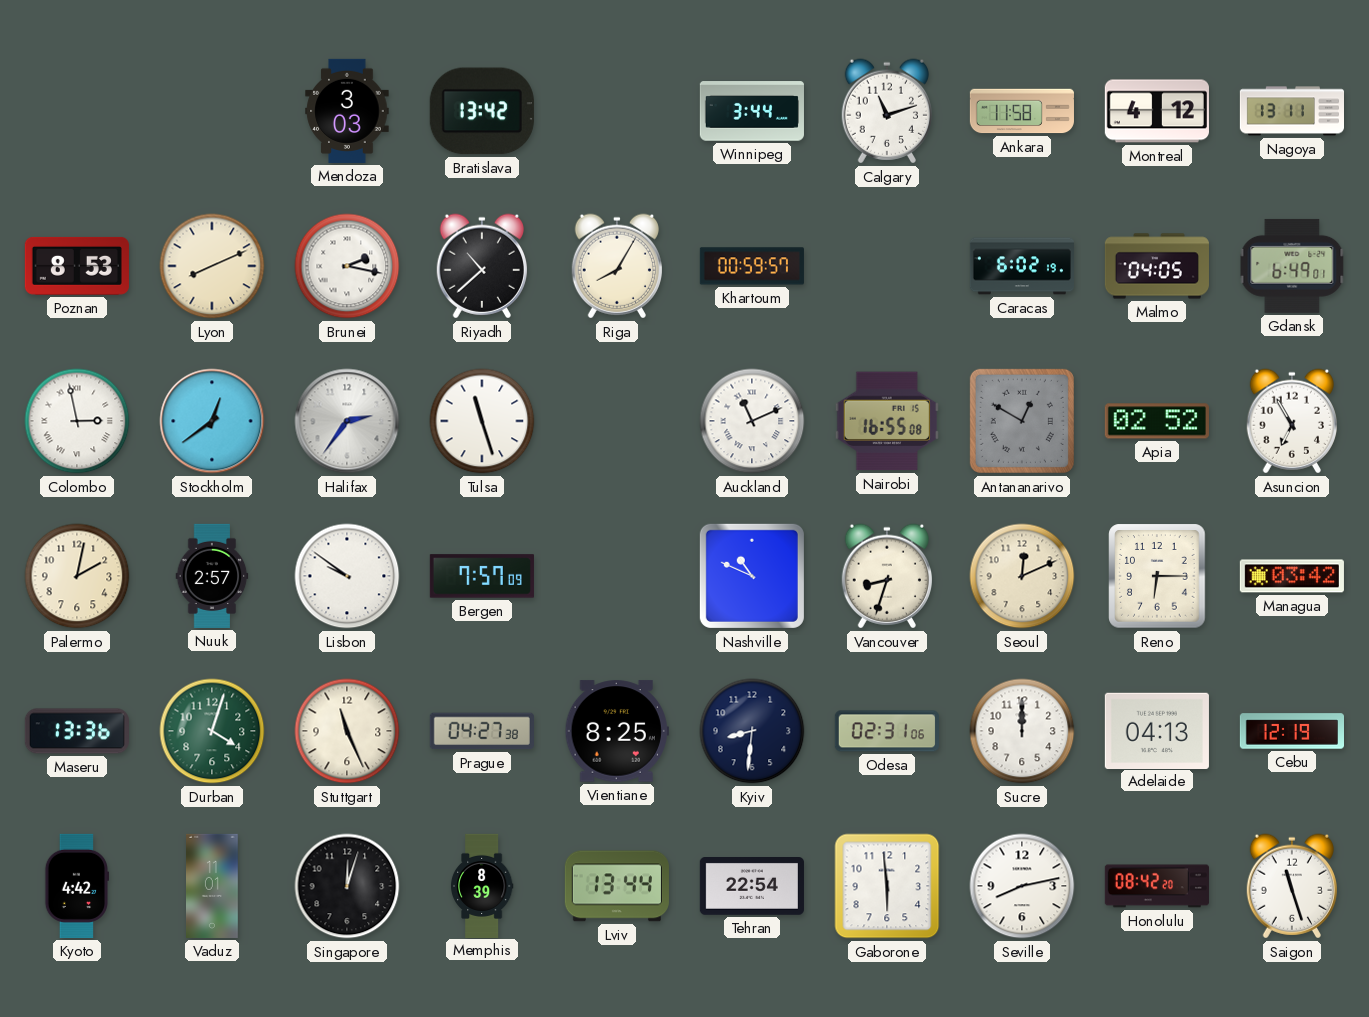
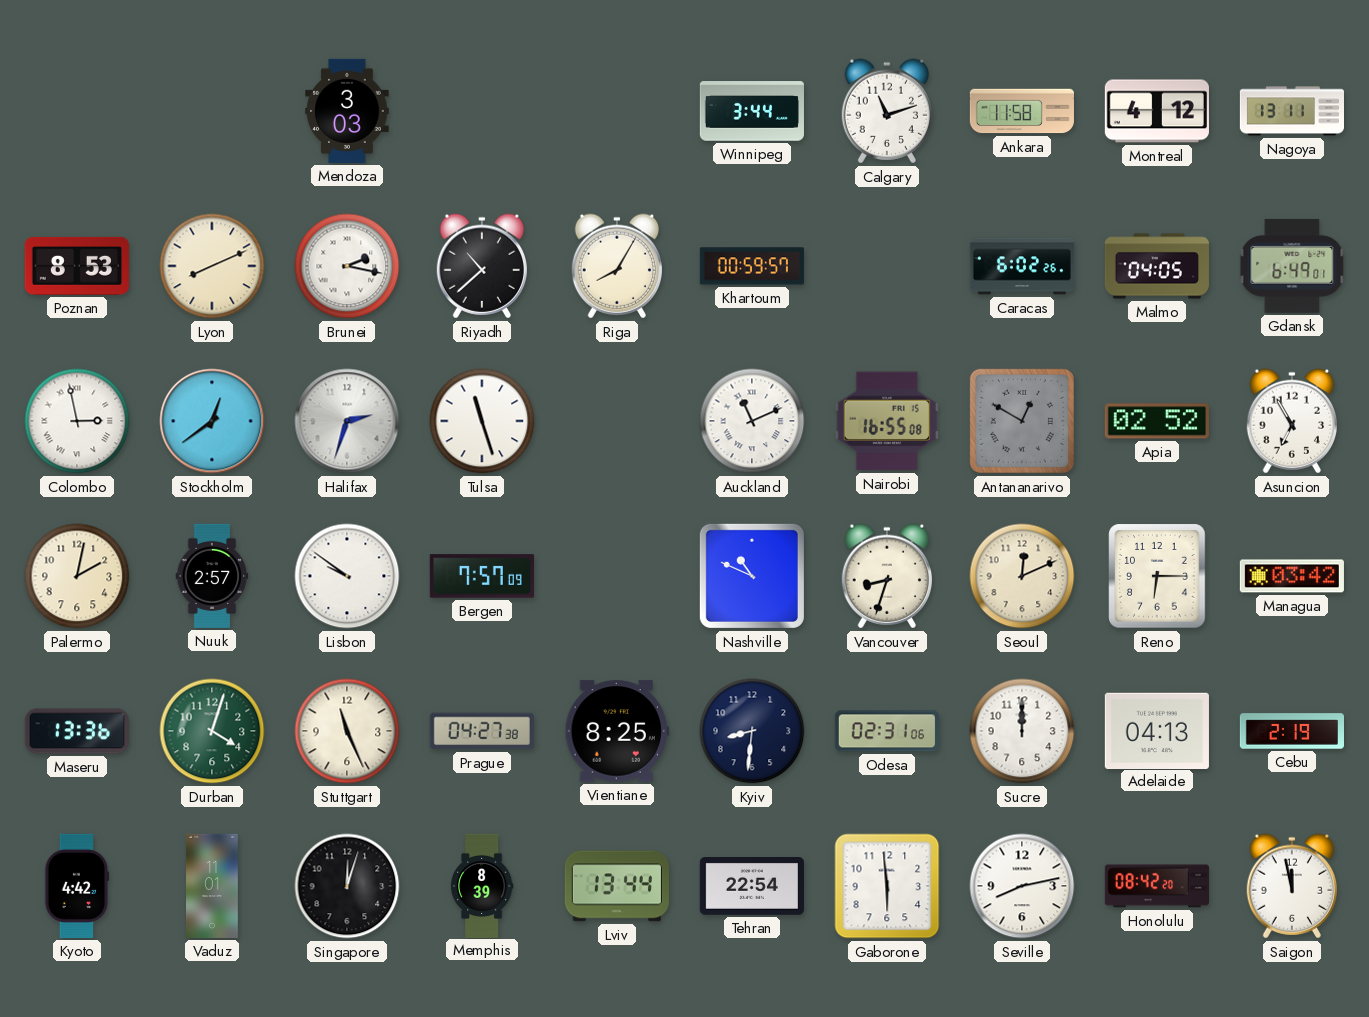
Bratislava: 13:42 -> none (482, 111)
Caracas: 6:02:19 -> 6:02:26 (1022, 266)
Halifax: 2:36 -> 2:33 (347, 421)
Cebu: 12:19 -> 2:19 (1291, 731)
Saigon: 11:27 -> 11:58 (1291, 886)
